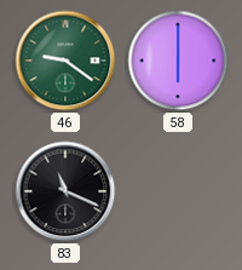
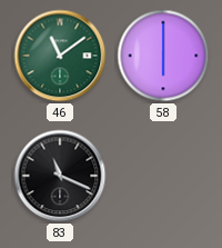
46: 9:21 -> 11:09 (60, 56)
